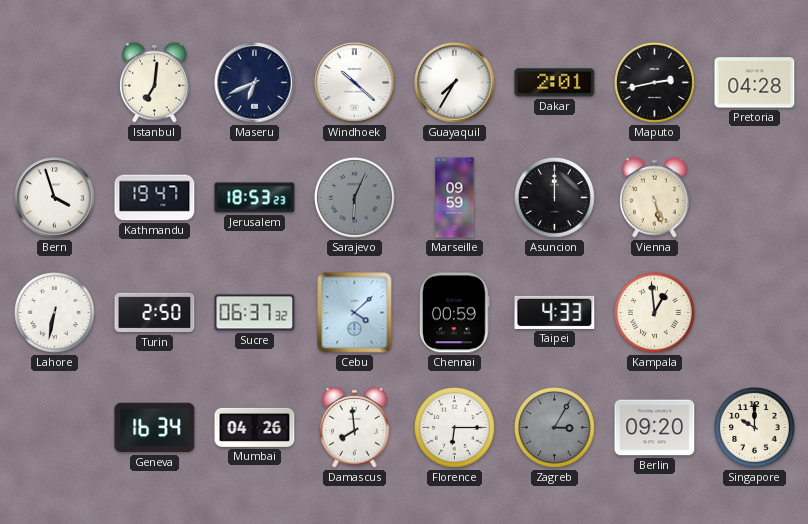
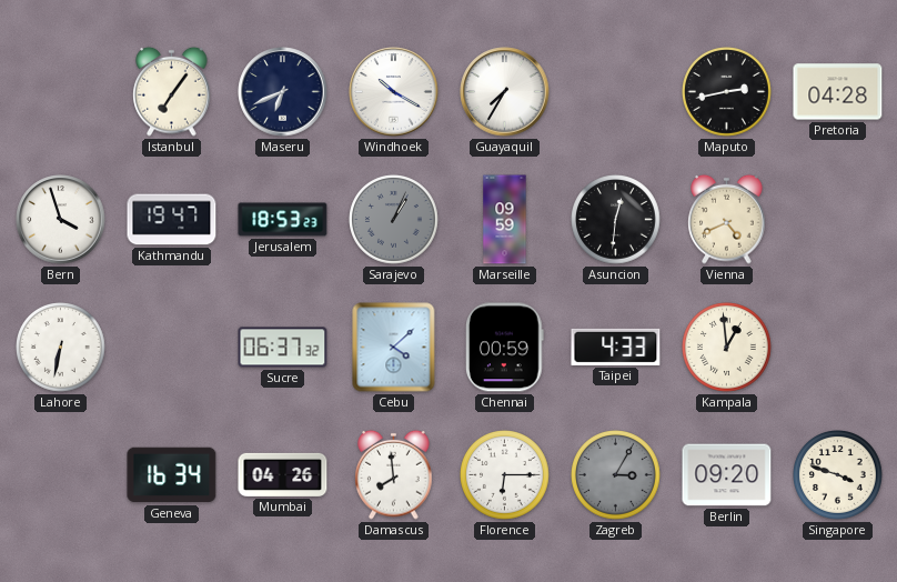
Istanbul: 7:01 -> 7:06 (172, 91)
Windhoek: 10:22 -> 10:20 (394, 92)
Dakar: 2:01 -> none (555, 83)
Sarajevo: 6:04 -> 1:04 (394, 220)
Asuncion: 12:00 -> 12:31 (616, 220)
Vienna: 5:27 -> 4:41 (727, 219)
Turin: 2:50 -> none (155, 313)
Singapore: 10:00 -> 3:48 (838, 475)
